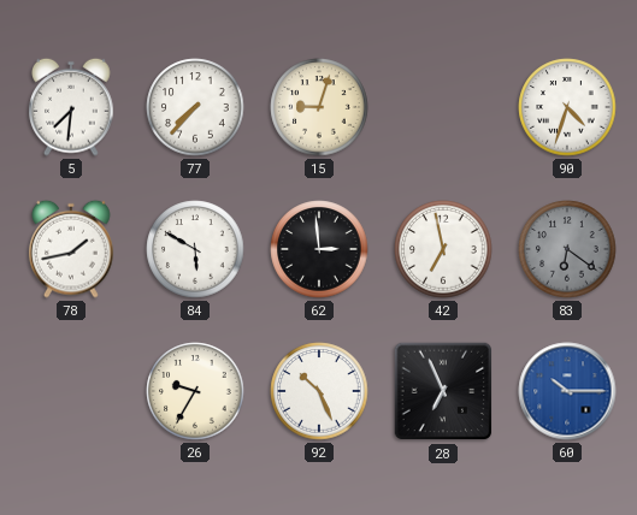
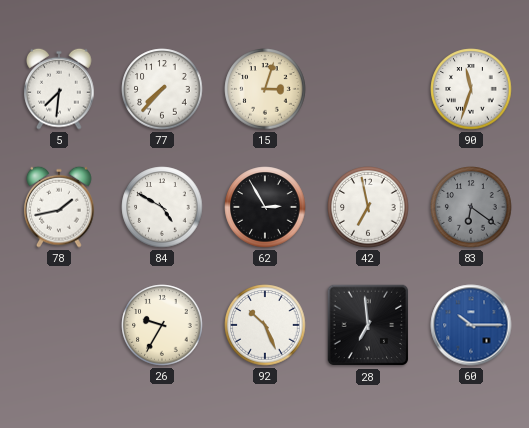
15: 9:03 -> 3:03 (265, 89)
90: 4:33 -> 11:33 (471, 89)
84: 5:50 -> 4:50 (162, 207)
62: 2:59 -> 2:55 (265, 207)
28: 6:56 -> 6:59 (368, 325)
